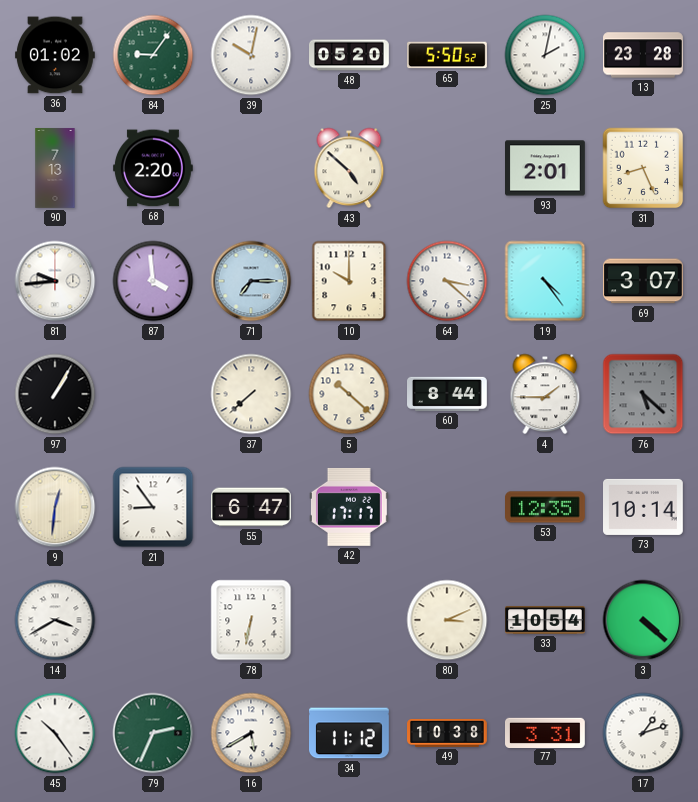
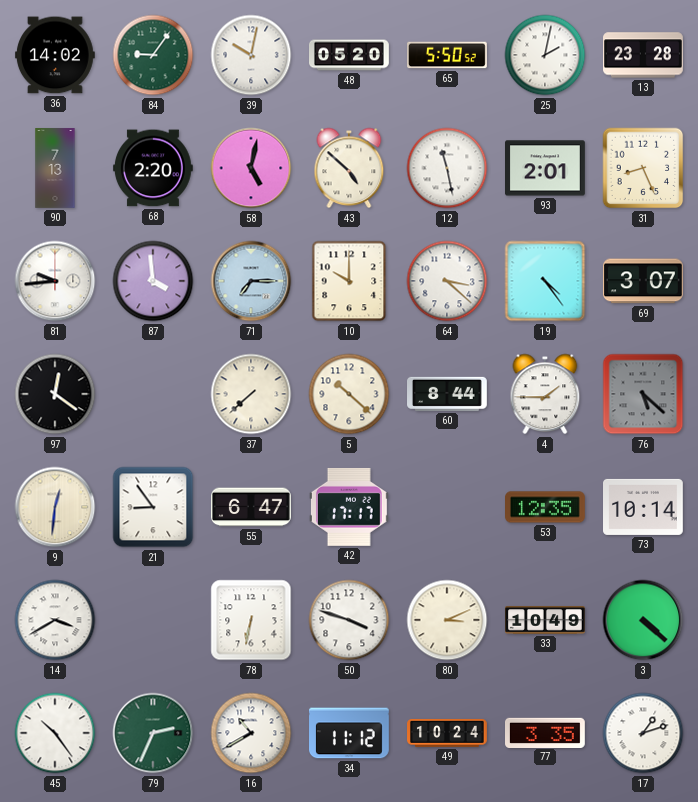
36: 01:02 -> 14:02 (55, 55)
58: none -> 5:02 (251, 168)
12: none -> 11:28 (447, 168)
97: 1:05 -> 12:21 (55, 394)
50: none -> 3:48 (349, 620)
33: 10:54 -> 10:49 (546, 621)
16: 5:40 -> 10:40 (251, 733)
49: 10:38 -> 10:24 (447, 733)
77: 3:31 -> 3:35 (546, 732)
